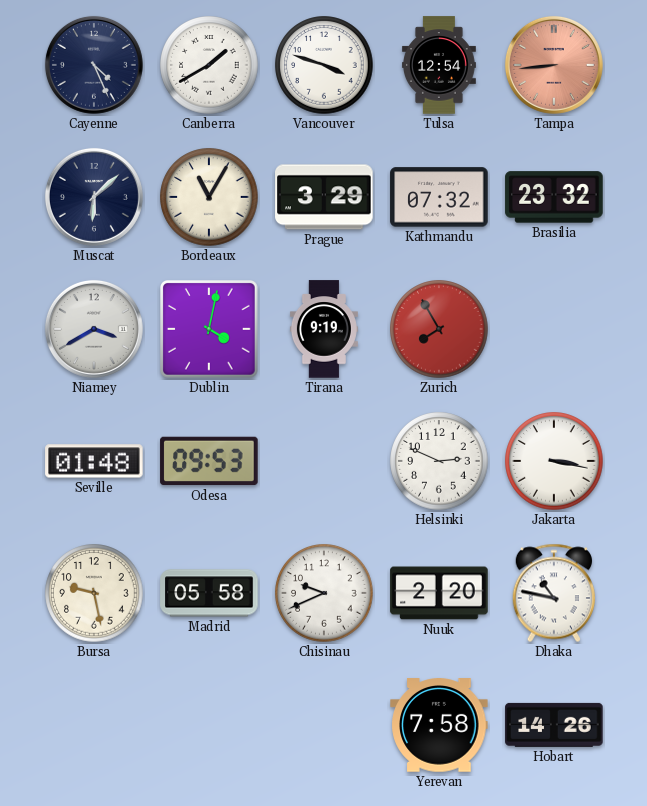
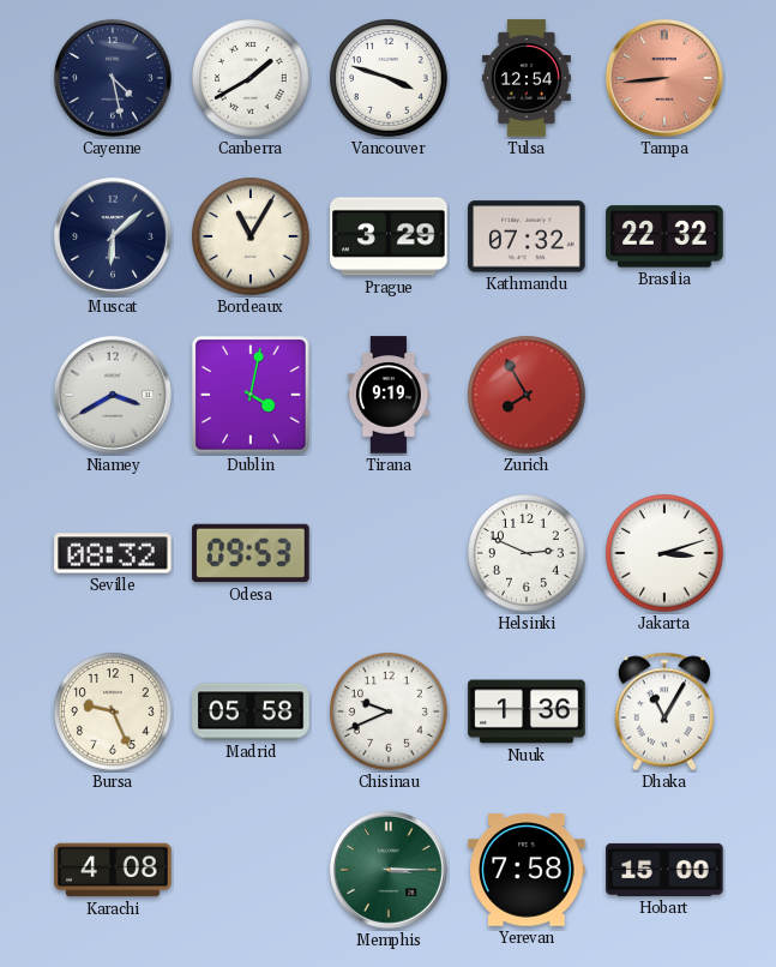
Cayenne: 4:26 -> 4:28 (113, 78)
Brasilia: 23:32 -> 22:32 (664, 236)
Seville: 01:48 -> 08:32 (113, 553)
Jakarta: 3:17 -> 3:12 (664, 553)
Bursa: 9:28 -> 9:26 (113, 711)
Nuuk: 2:20 -> 1:36 (527, 711)
Dhaka: 10:47 -> 11:05 (663, 711)
Karachi: none -> 4:08 (113, 870)
Memphis: none -> 3:15 (389, 870)
Hobart: 14:26 -> 15:00 (664, 870)
